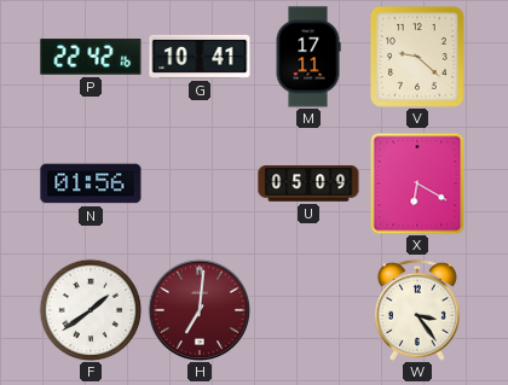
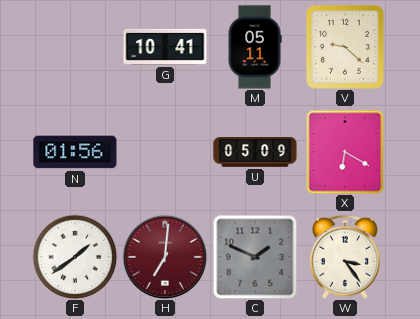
P: 22:42 -> none (91, 57)
M: 17:11 -> 05:11 (255, 47)
C: none -> 1:49 (255, 257)
